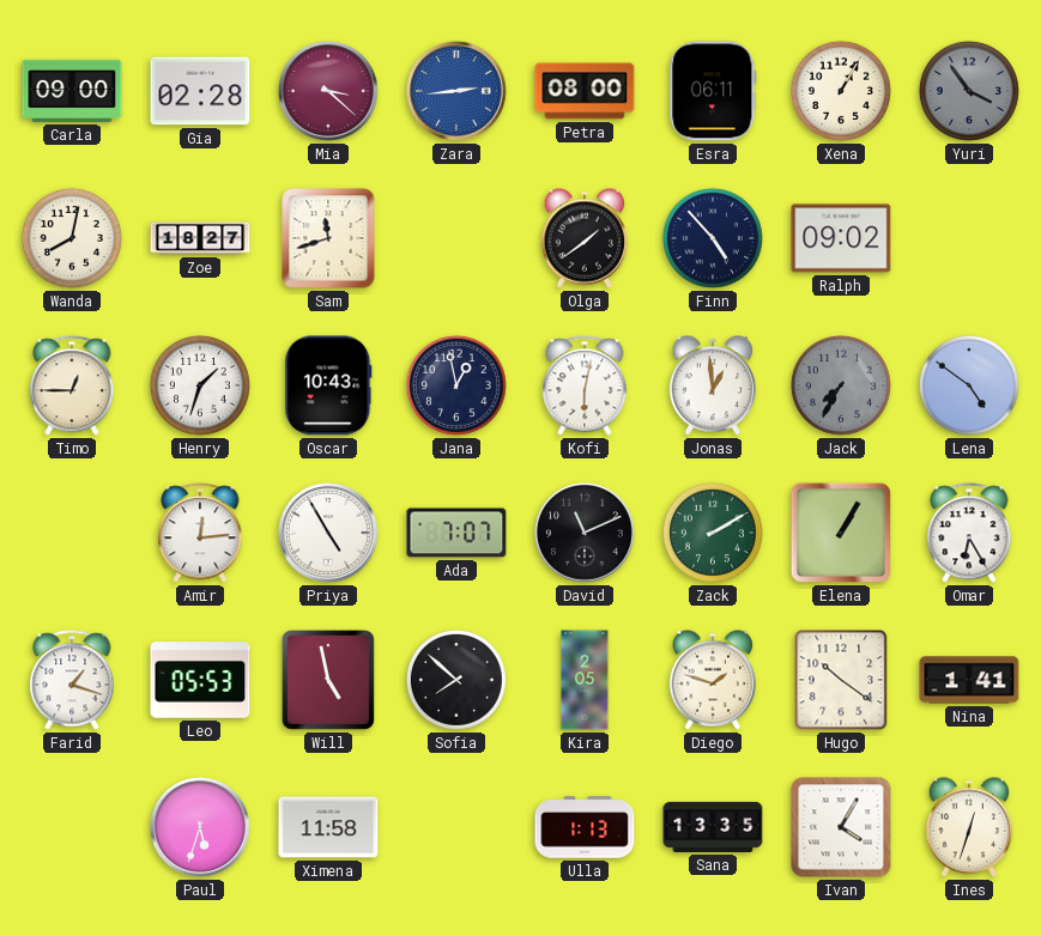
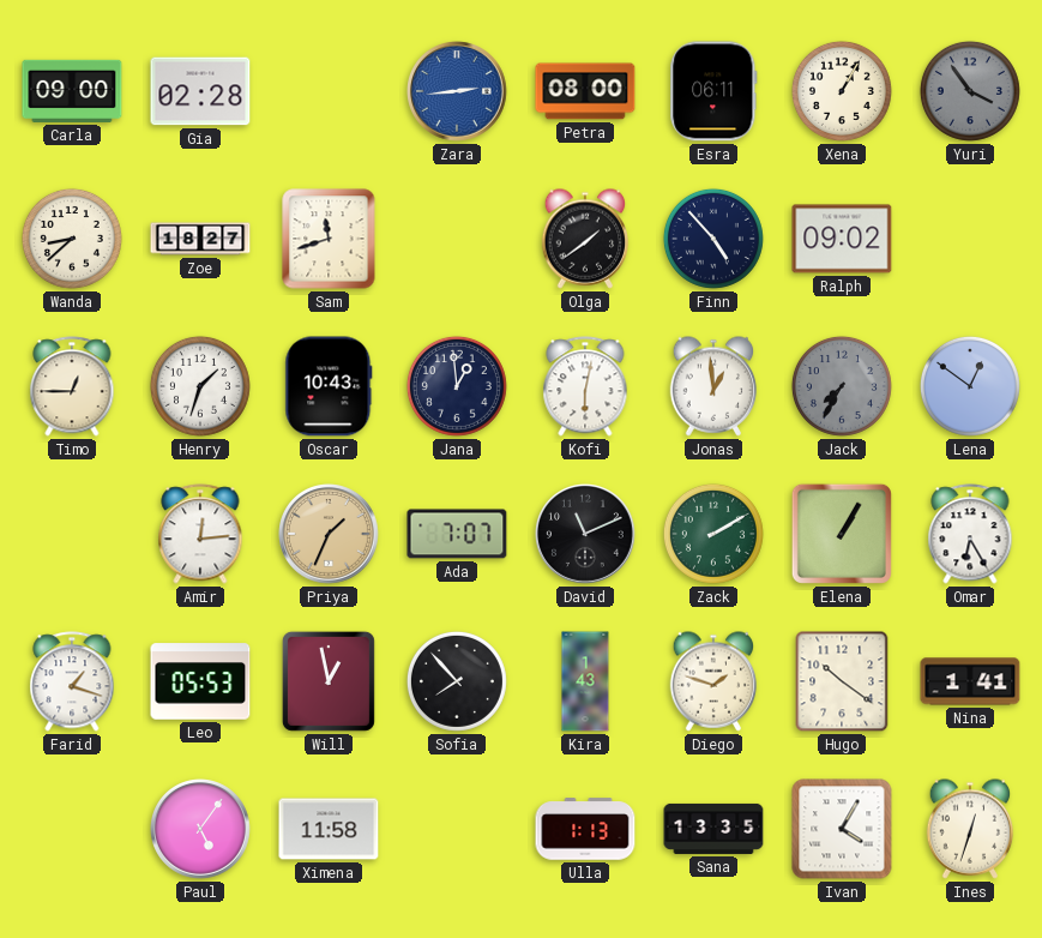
Mia: 3:22 -> none (329, 92)
Wanda: 8:02 -> 8:38 (72, 239)
Jana: 12:58 -> 12:59 (457, 386)
Lena: 4:51 -> 12:51 (970, 386)
Priya: 4:55 -> 1:34 (330, 535)
Priya dial: white -> champagne (330, 535)
Will: 4:58 -> 12:58 (329, 681)
Sofia: 7:52 -> 7:53 (457, 681)
Kira: 2:05 -> 1:43 (585, 681)
Paul: 5:33 -> 5:06 (201, 830)
